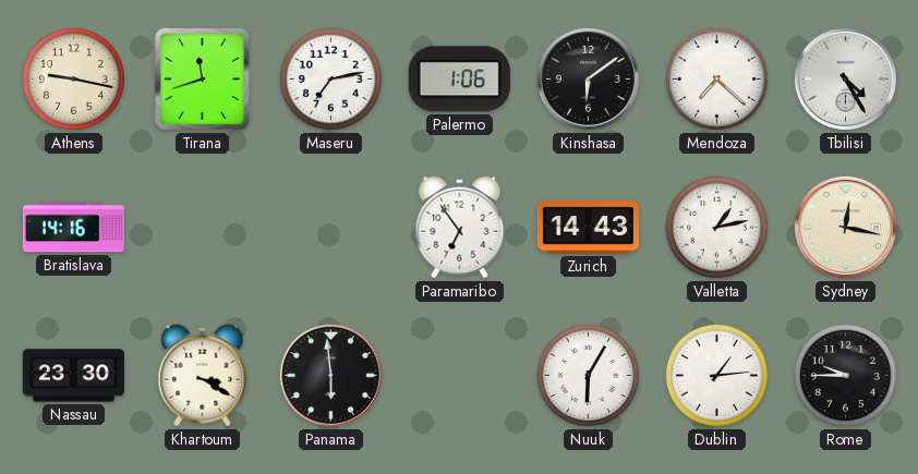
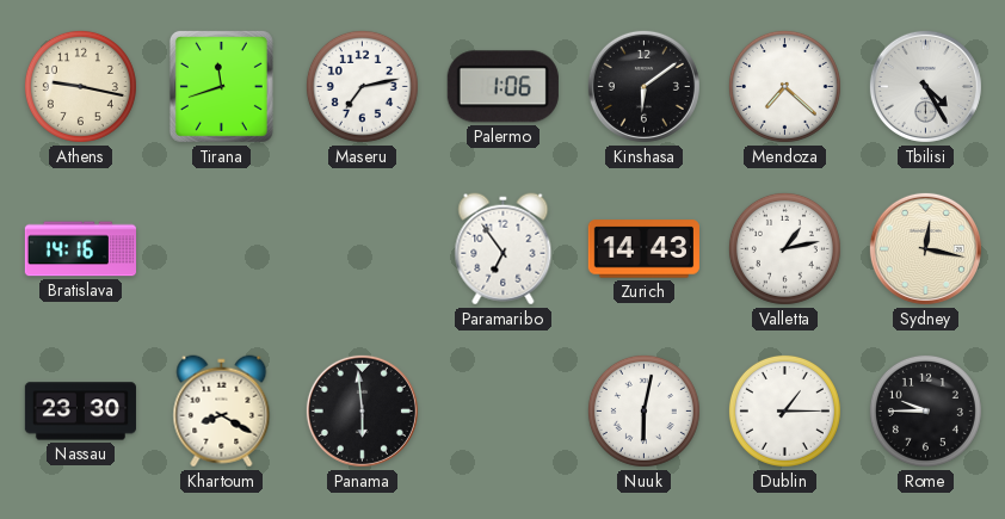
Khartoum: 3:20 -> 8:20 (222, 412)
Nuuk: 6:05 -> 6:02 (643, 410)
Dublin: 1:14 -> 1:15 (784, 410)
